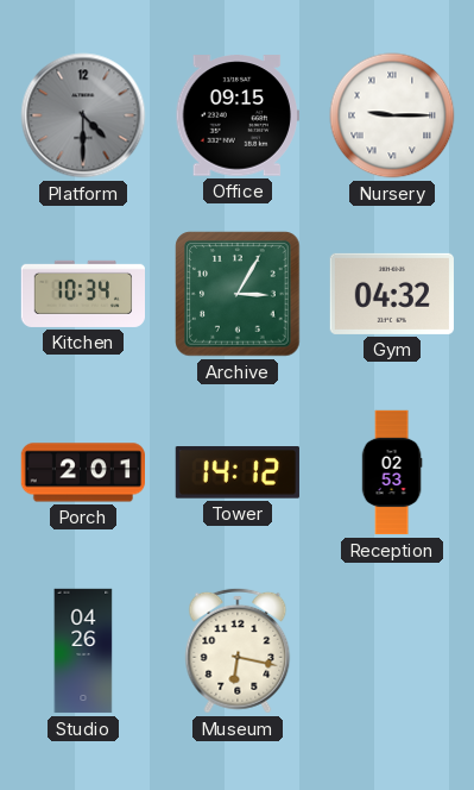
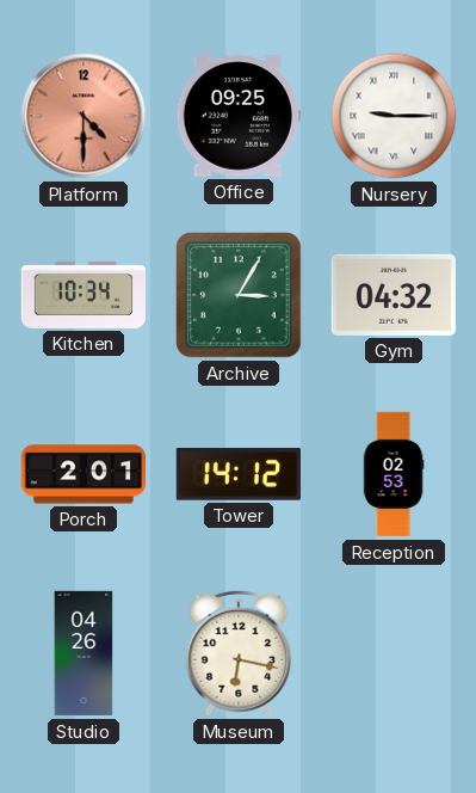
Platform dial: grey -> salmon (84, 116)
Office: 09:15 -> 09:25 (237, 116)
